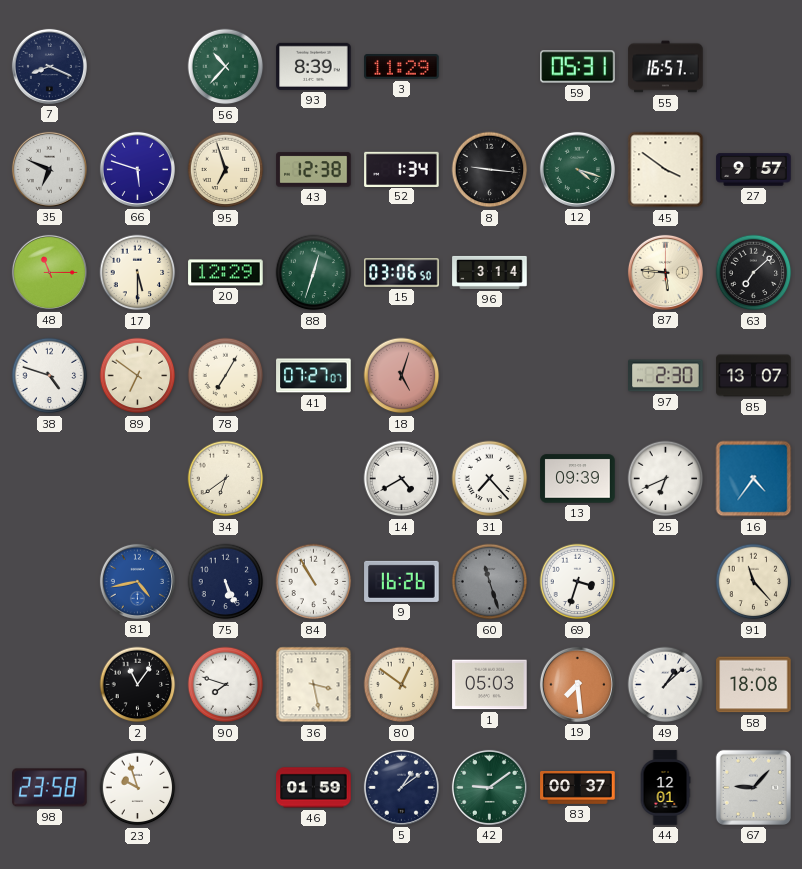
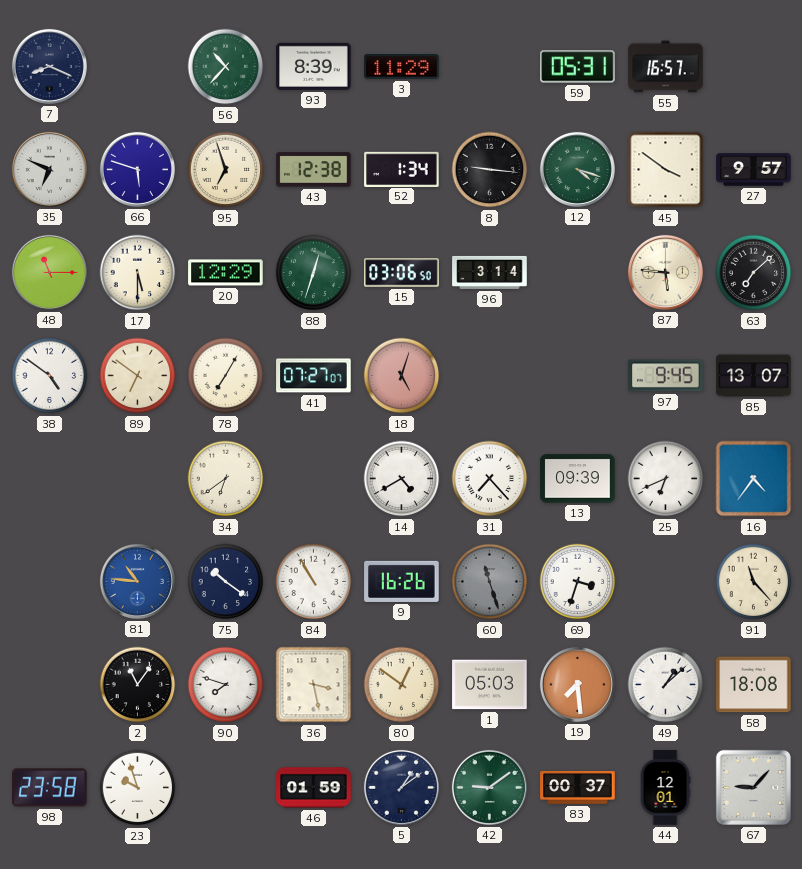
38: 4:48 -> 4:51 (50, 376)
97: 2:30 -> 9:45 (666, 376)
81: 4:43 -> 10:46 (137, 581)
75: 5:26 -> 10:21 (226, 582)
